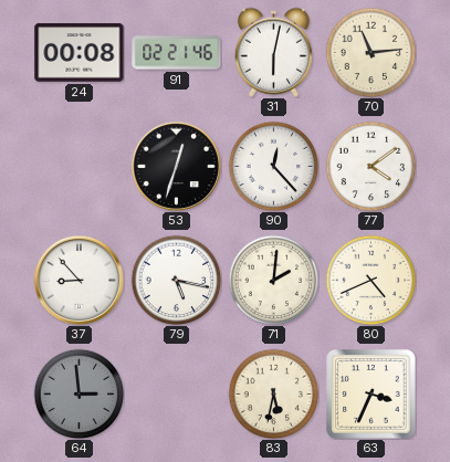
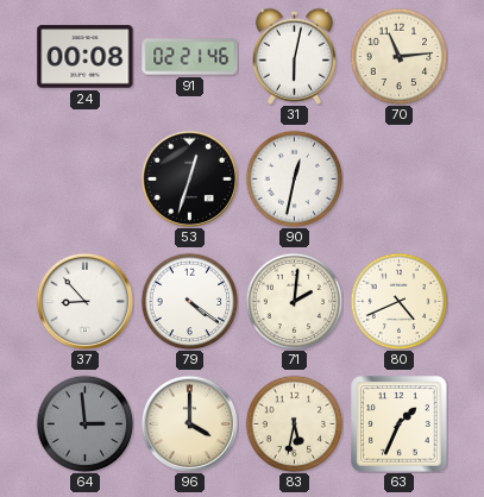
90: 12:23 -> 12:32 (294, 178)
77: 4:09 -> none (370, 166)
79: 5:17 -> 4:21 (189, 301)
96: none -> 4:00 (189, 423)
63: 3:34 -> 1:34 (400, 424)
